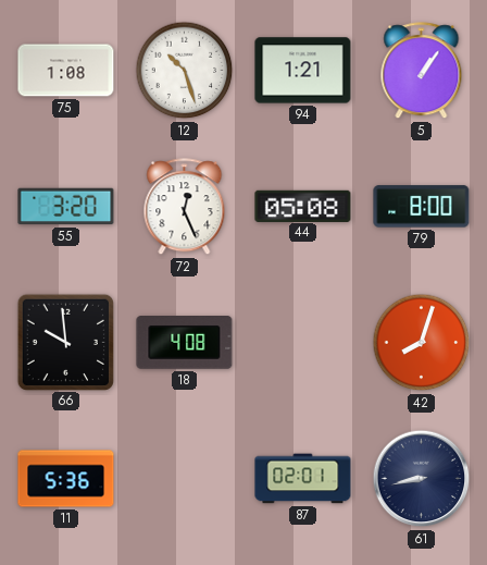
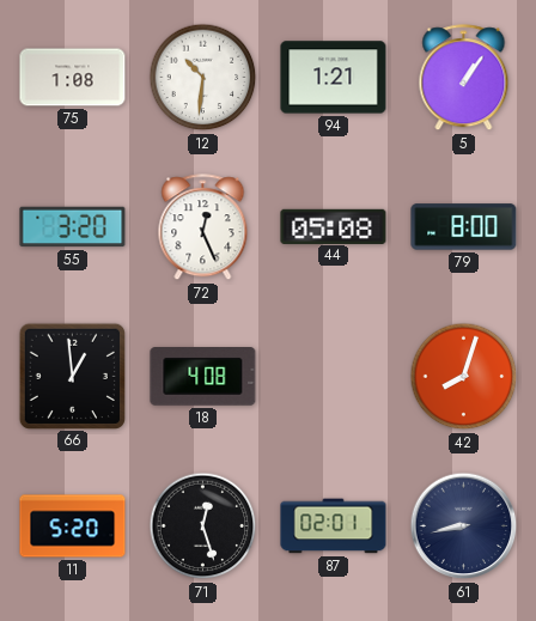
12: 10:27 -> 10:31 (203, 78)
66: 9:59 -> 12:59 (72, 376)
11: 5:36 -> 5:20 (73, 526)
71: none -> 12:27 (203, 526)
